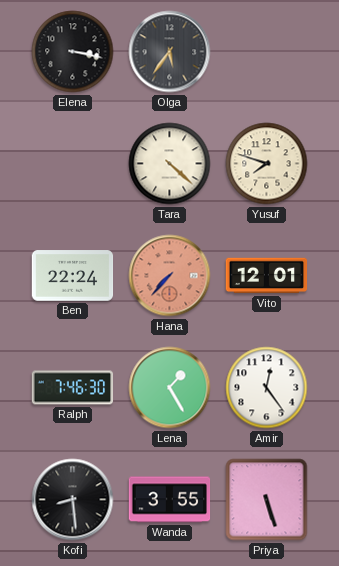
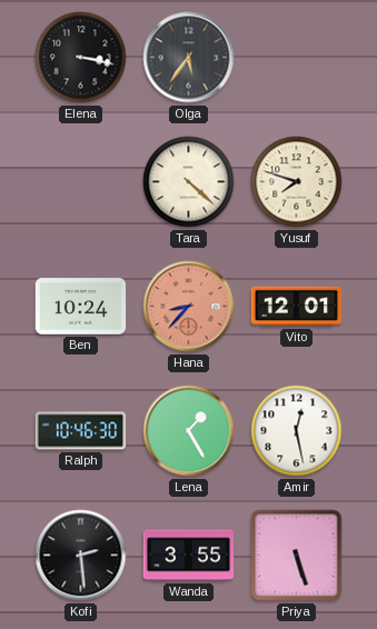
Ben: 22:24 -> 10:24 (81, 307)
Hana: 7:37 -> 8:37 (189, 307)
Ralph: 7:46 -> 10:46 (81, 431)
Amir: 12:24 -> 12:28 (297, 431)
Kofi: 8:29 -> 2:29 (81, 556)
